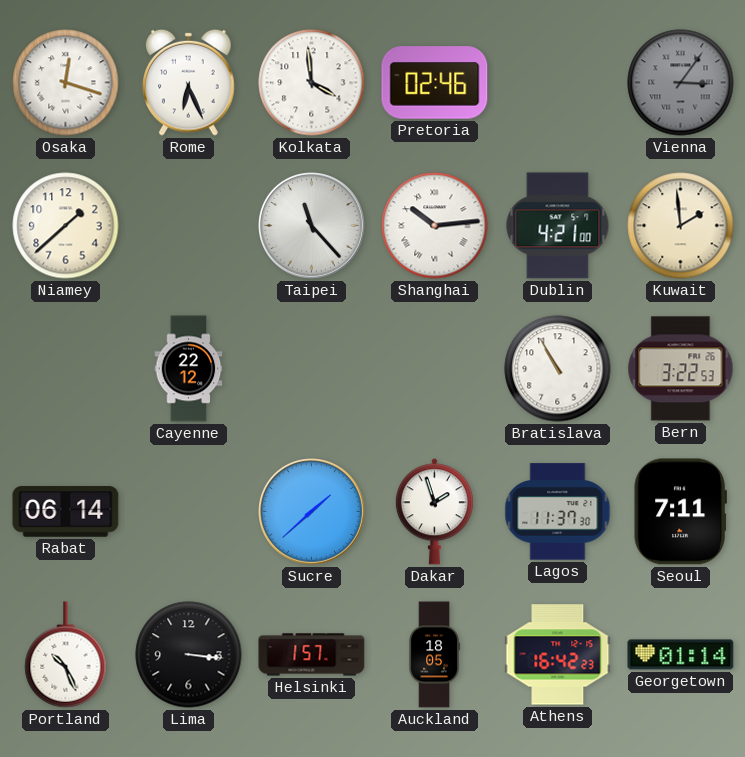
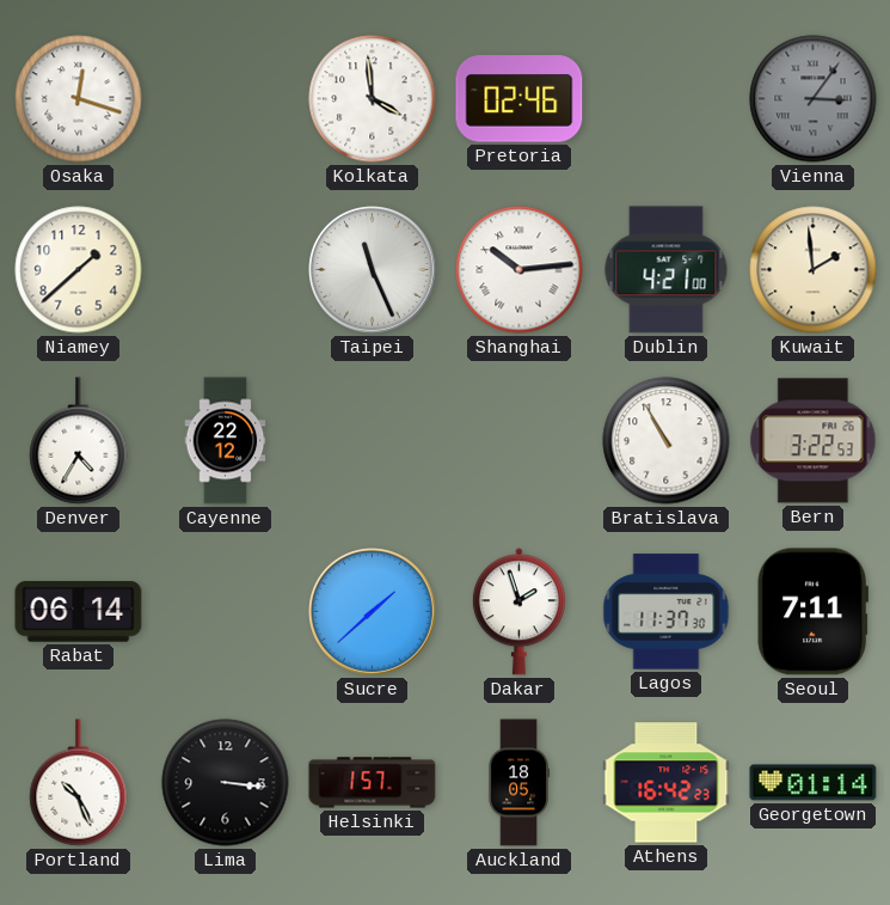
Rome: 6:26 -> none (189, 82)
Taipei: 11:23 -> 11:26 (373, 270)
Denver: none -> 4:35 (79, 441)
